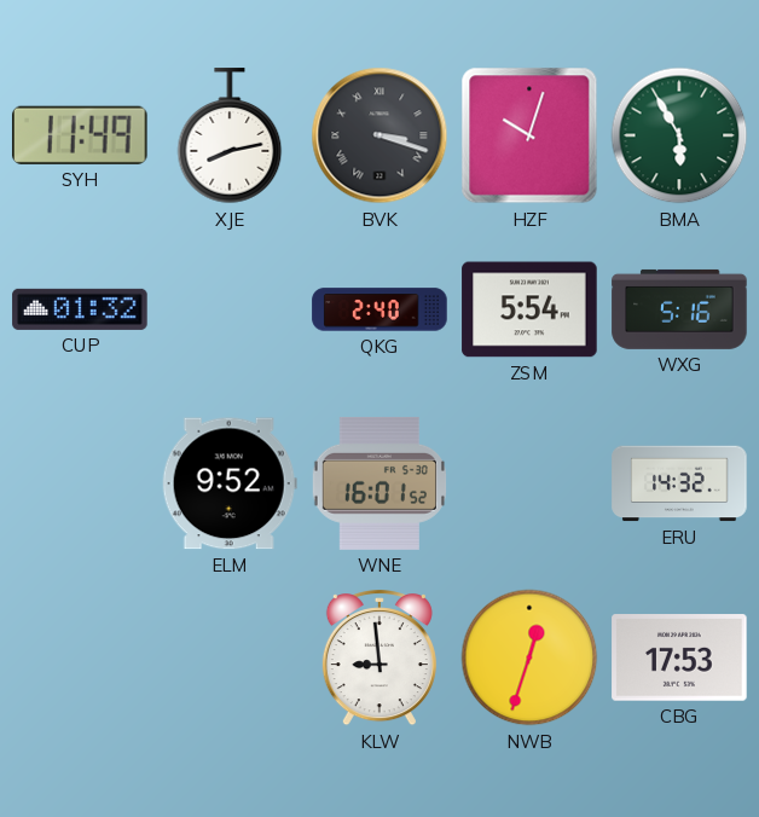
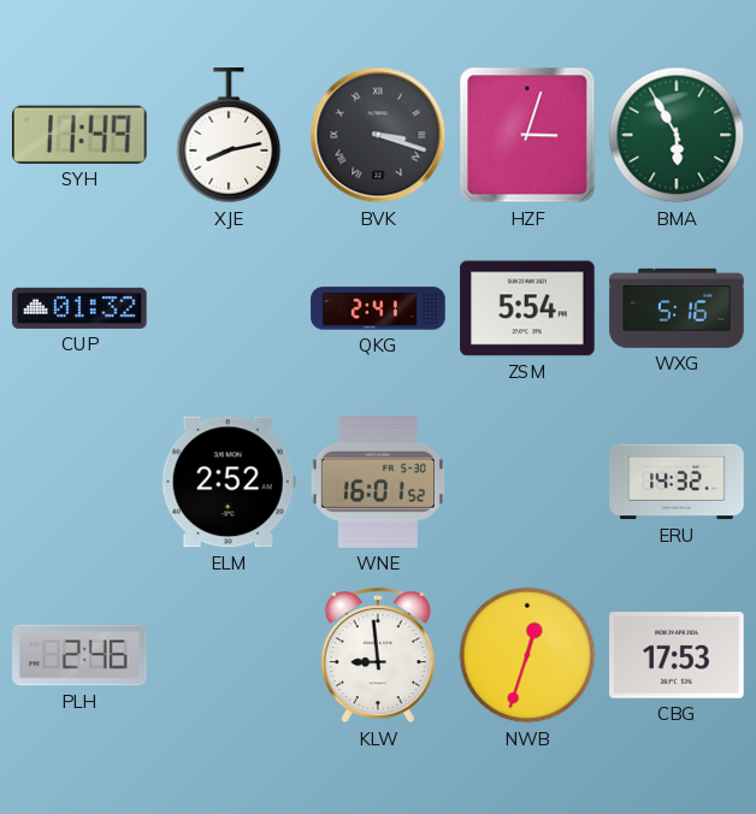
HZF: 10:03 -> 3:03 (527, 135)
QKG: 2:40 -> 2:41 (378, 308)
ELM: 9:52 -> 2:52 (229, 482)
PLH: none -> 2:46 (79, 655)
